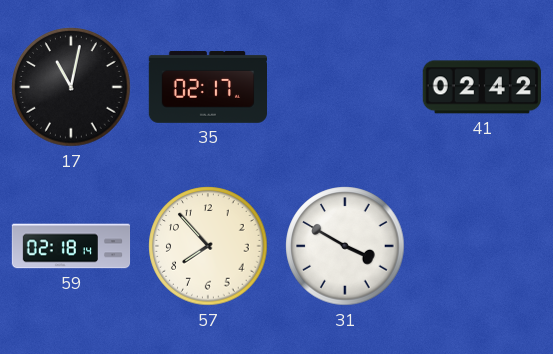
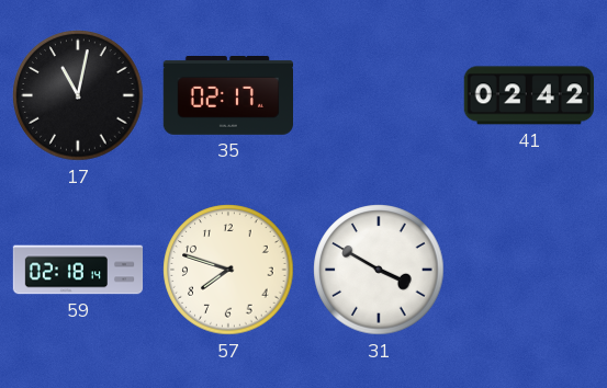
57: 7:53 -> 7:48 (228, 270)
